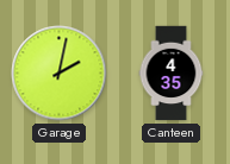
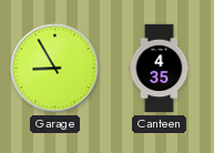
Garage: 2:02 -> 8:55 (55, 69)
